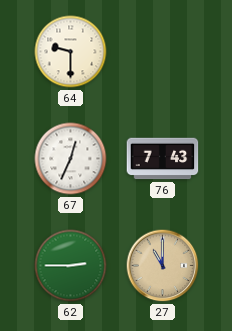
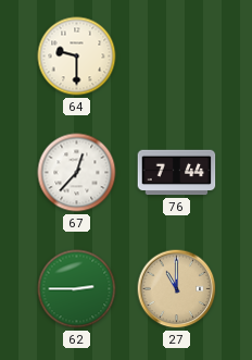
67: 12:34 -> 12:37 (77, 173)
76: 7:43 -> 7:44 (177, 173)
